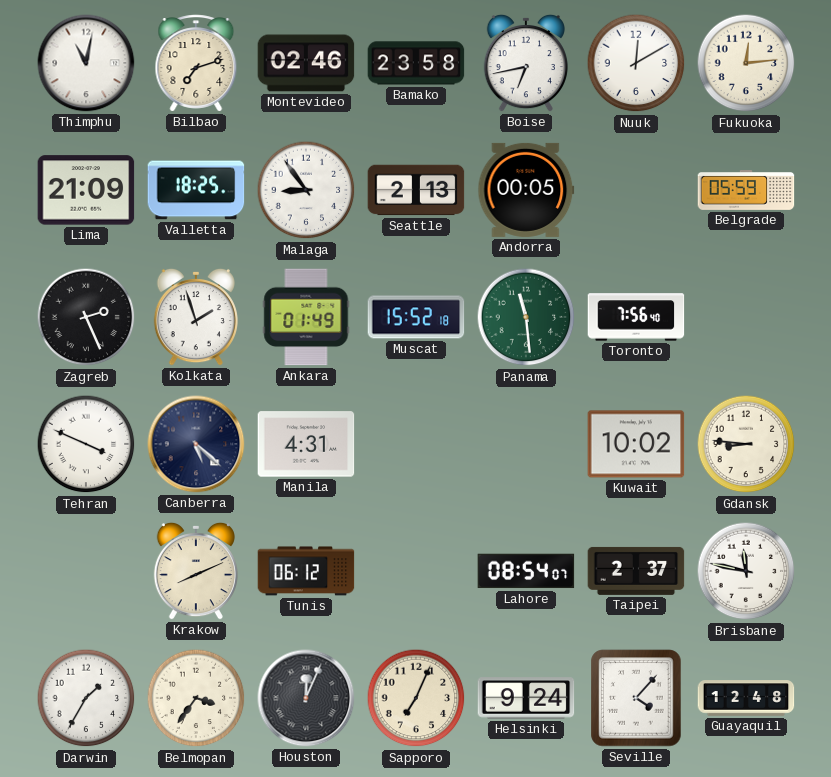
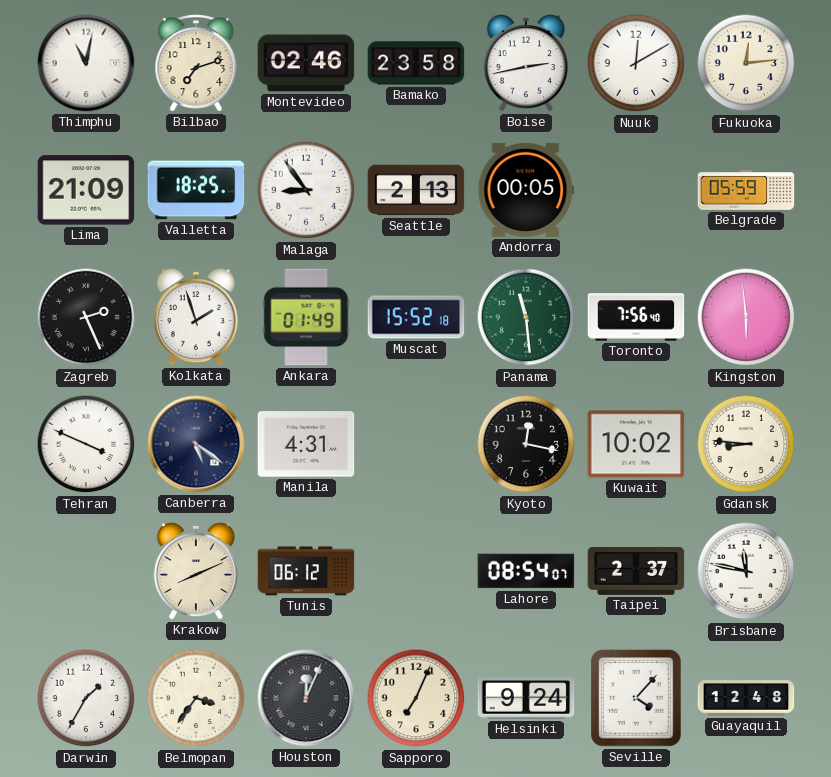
Boise: 6:43 -> 2:43 (526, 63)
Kingston: none -> 5:59 (746, 317)
Canberra: 5:22 -> 5:21 (196, 444)
Kyoto: none -> 12:17 (526, 444)
